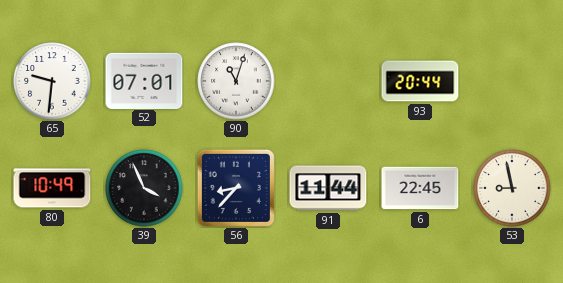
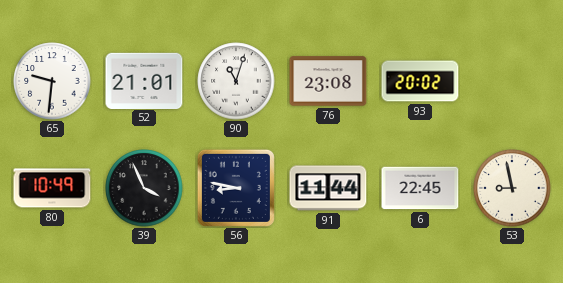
52: 07:01 -> 21:01 (144, 80)
76: none -> 23:08 (328, 81)
93: 20:44 -> 20:02 (420, 81)
56: 8:37 -> 8:47 (236, 188)
